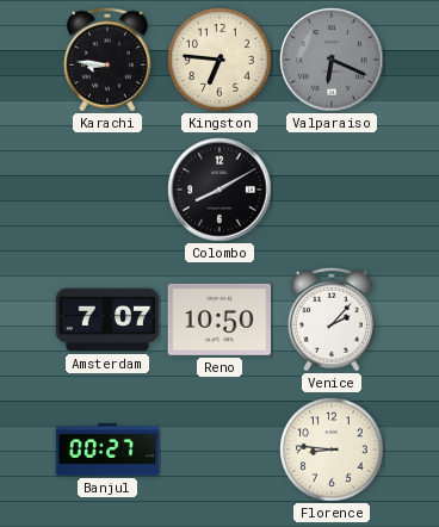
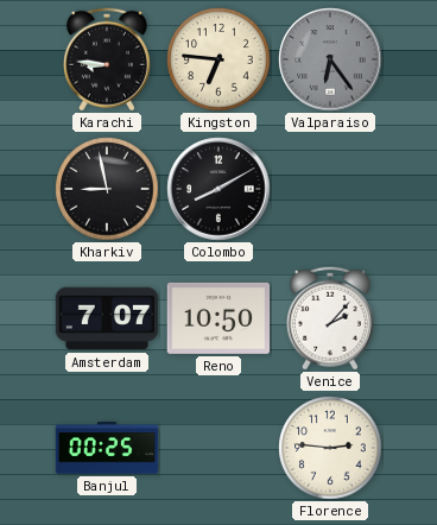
Valparaiso: 6:19 -> 6:24 (330, 59)
Kharkiv: none -> 8:58 (107, 189)
Banjul: 00:27 -> 00:25 (107, 448)
Florence: 8:46 -> 2:46 (330, 448)
